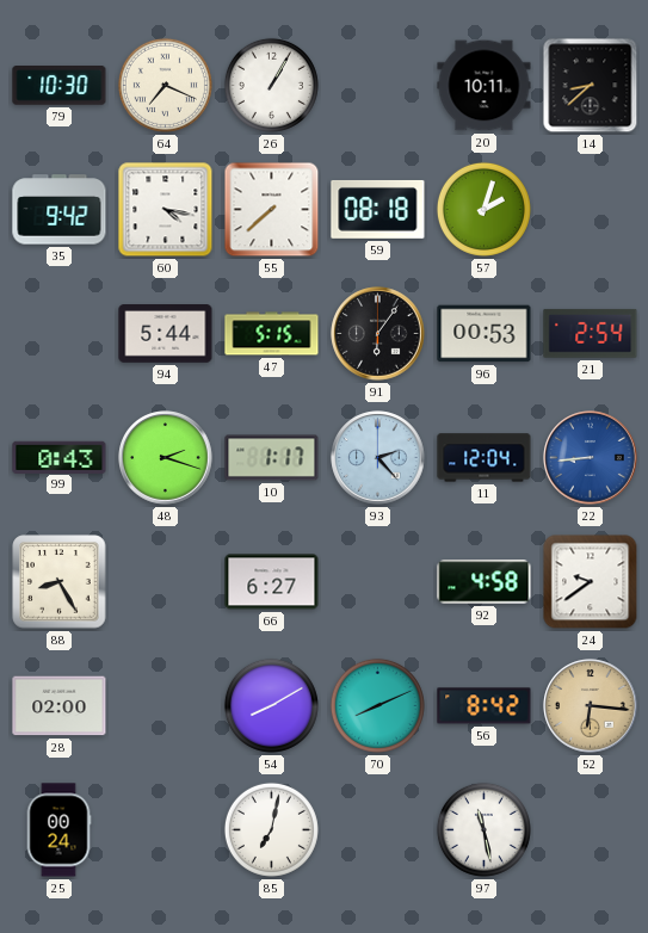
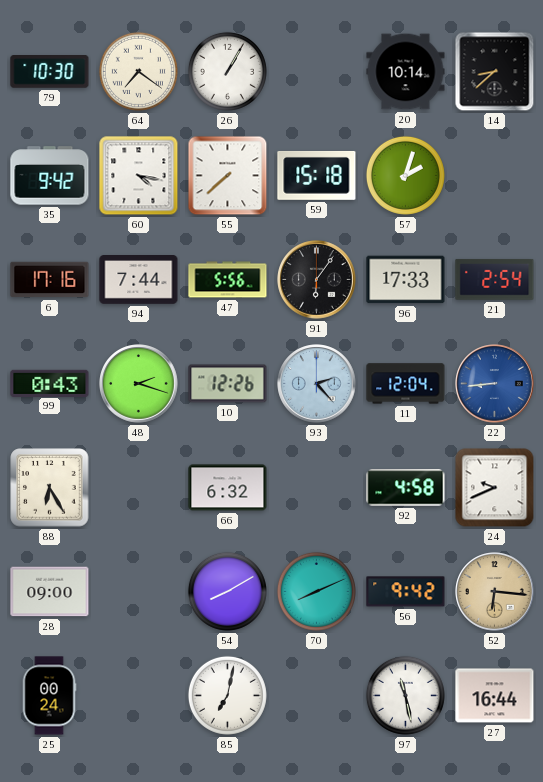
64: 7:19 -> 7:21 (138, 71)
20: 10:11 -> 10:14 (406, 72)
59: 08:18 -> 15:18 (317, 175)
6: none -> 17:16 (50, 280)
94: 5:44 -> 7:44 (139, 280)
47: 5:15 -> 5:56 (228, 280)
96: 00:53 -> 17:33 (406, 280)
10: 1:17 -> 12:26 (228, 384)
88: 8:25 -> 6:25 (50, 488)
66: 6:27 -> 6:32 (228, 488)
24: 9:39 -> 9:41 (495, 488)
28: 02:00 -> 09:00 (50, 592)
56: 8:42 -> 9:42 (406, 592)
27: none -> 16:44 (495, 696)
